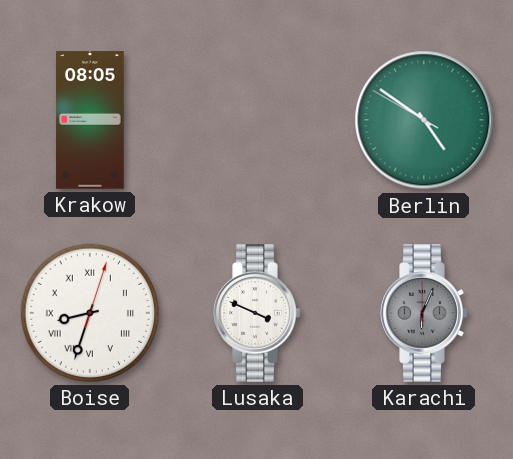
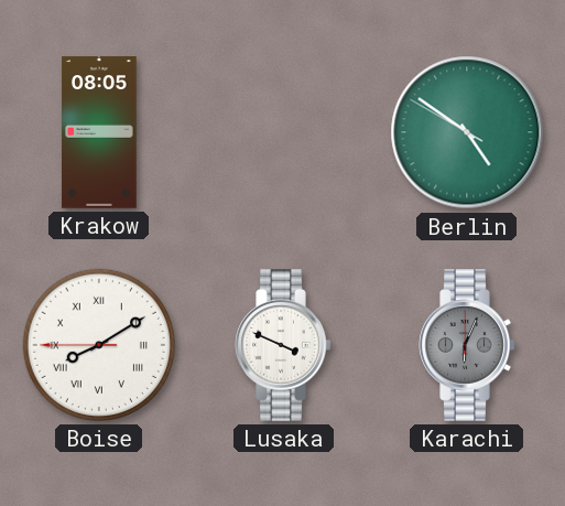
Boise: 8:33 -> 8:09 (99, 345)
